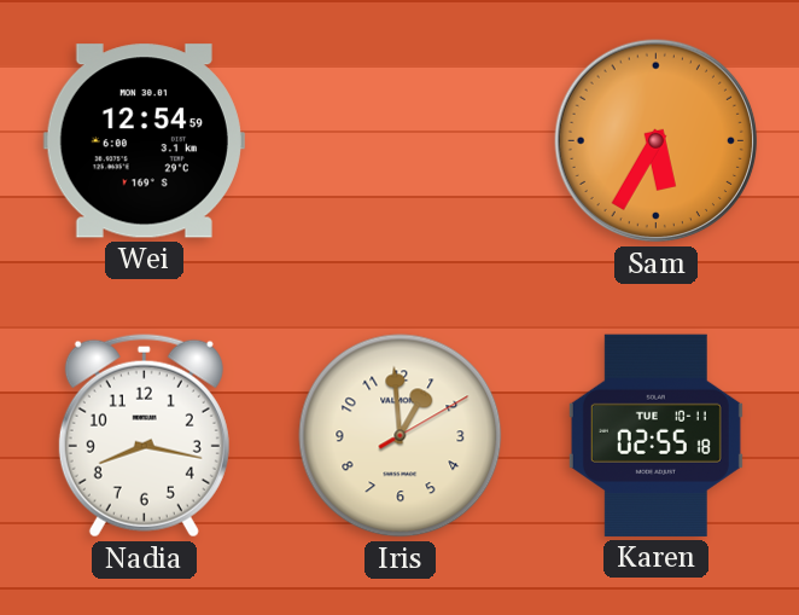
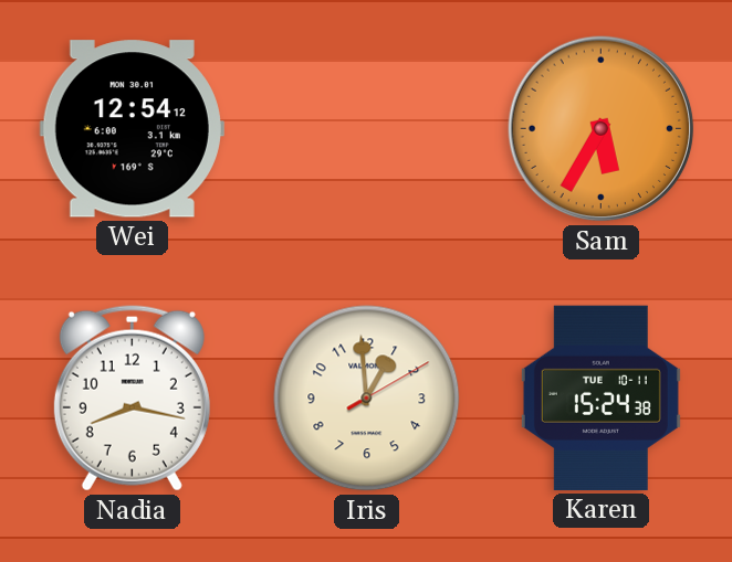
Wei: 12:54:59 -> 12:54:12 (132, 129)
Karen: 02:55 -> 15:24 (600, 397)
